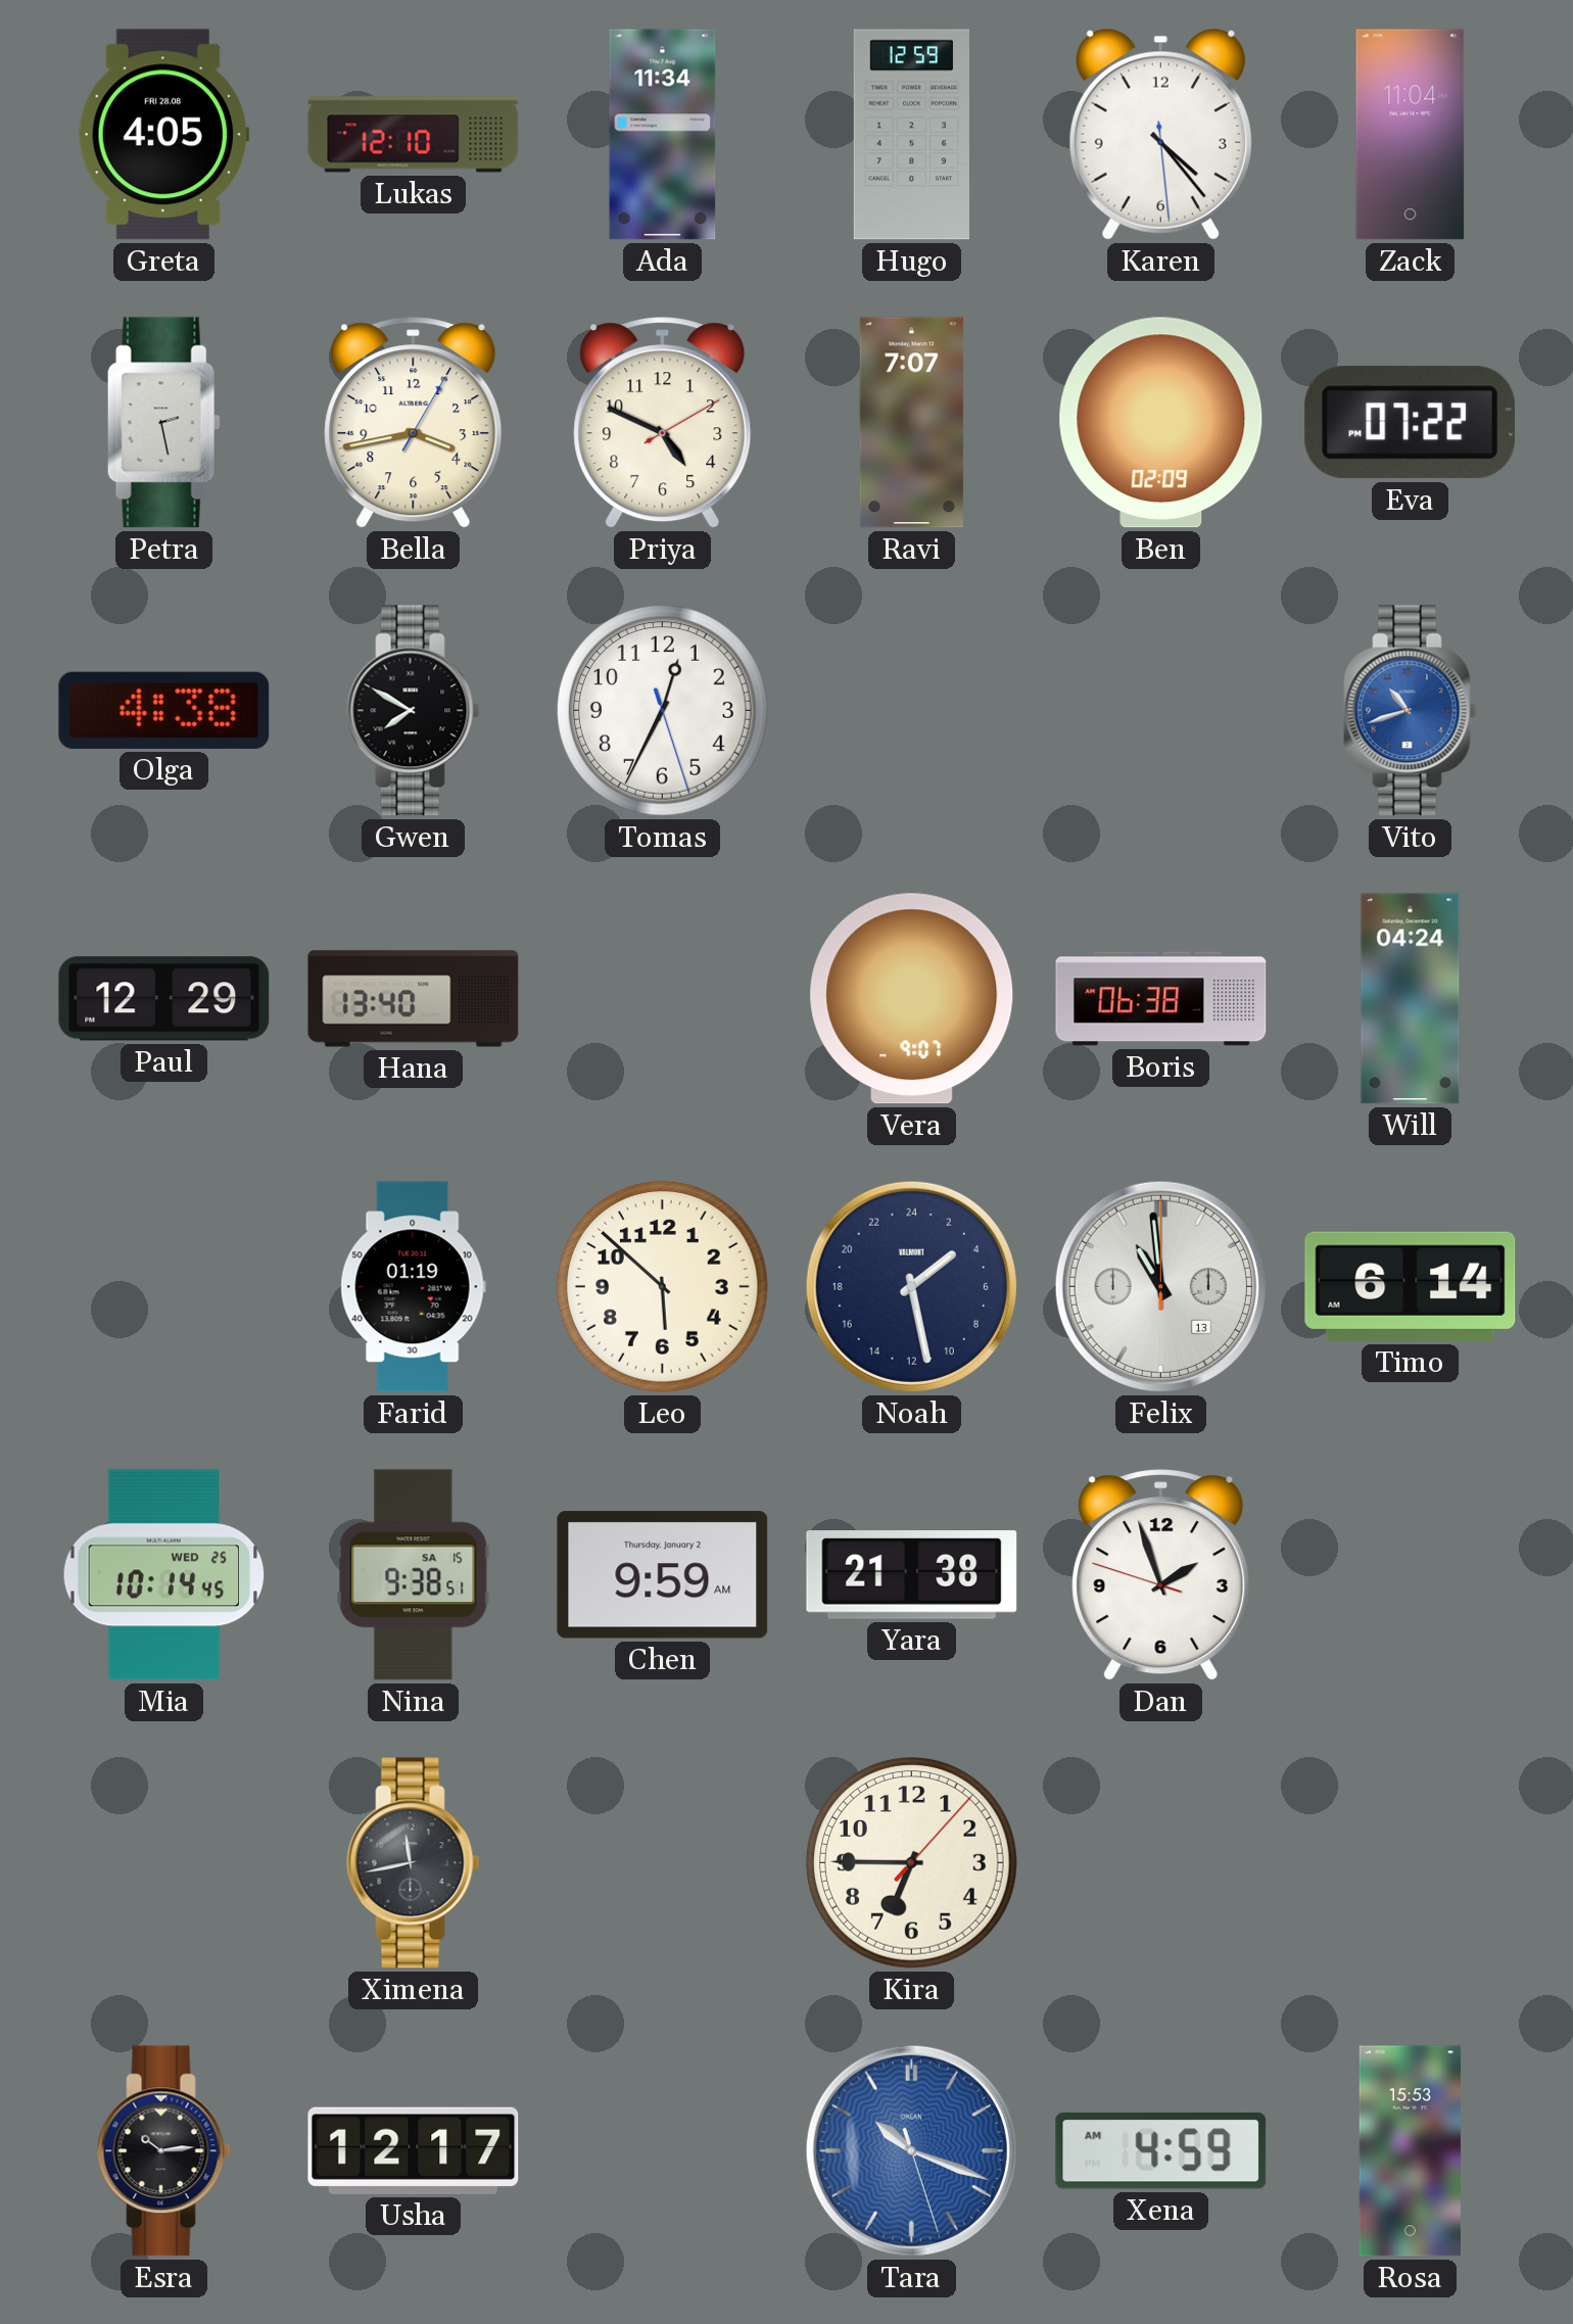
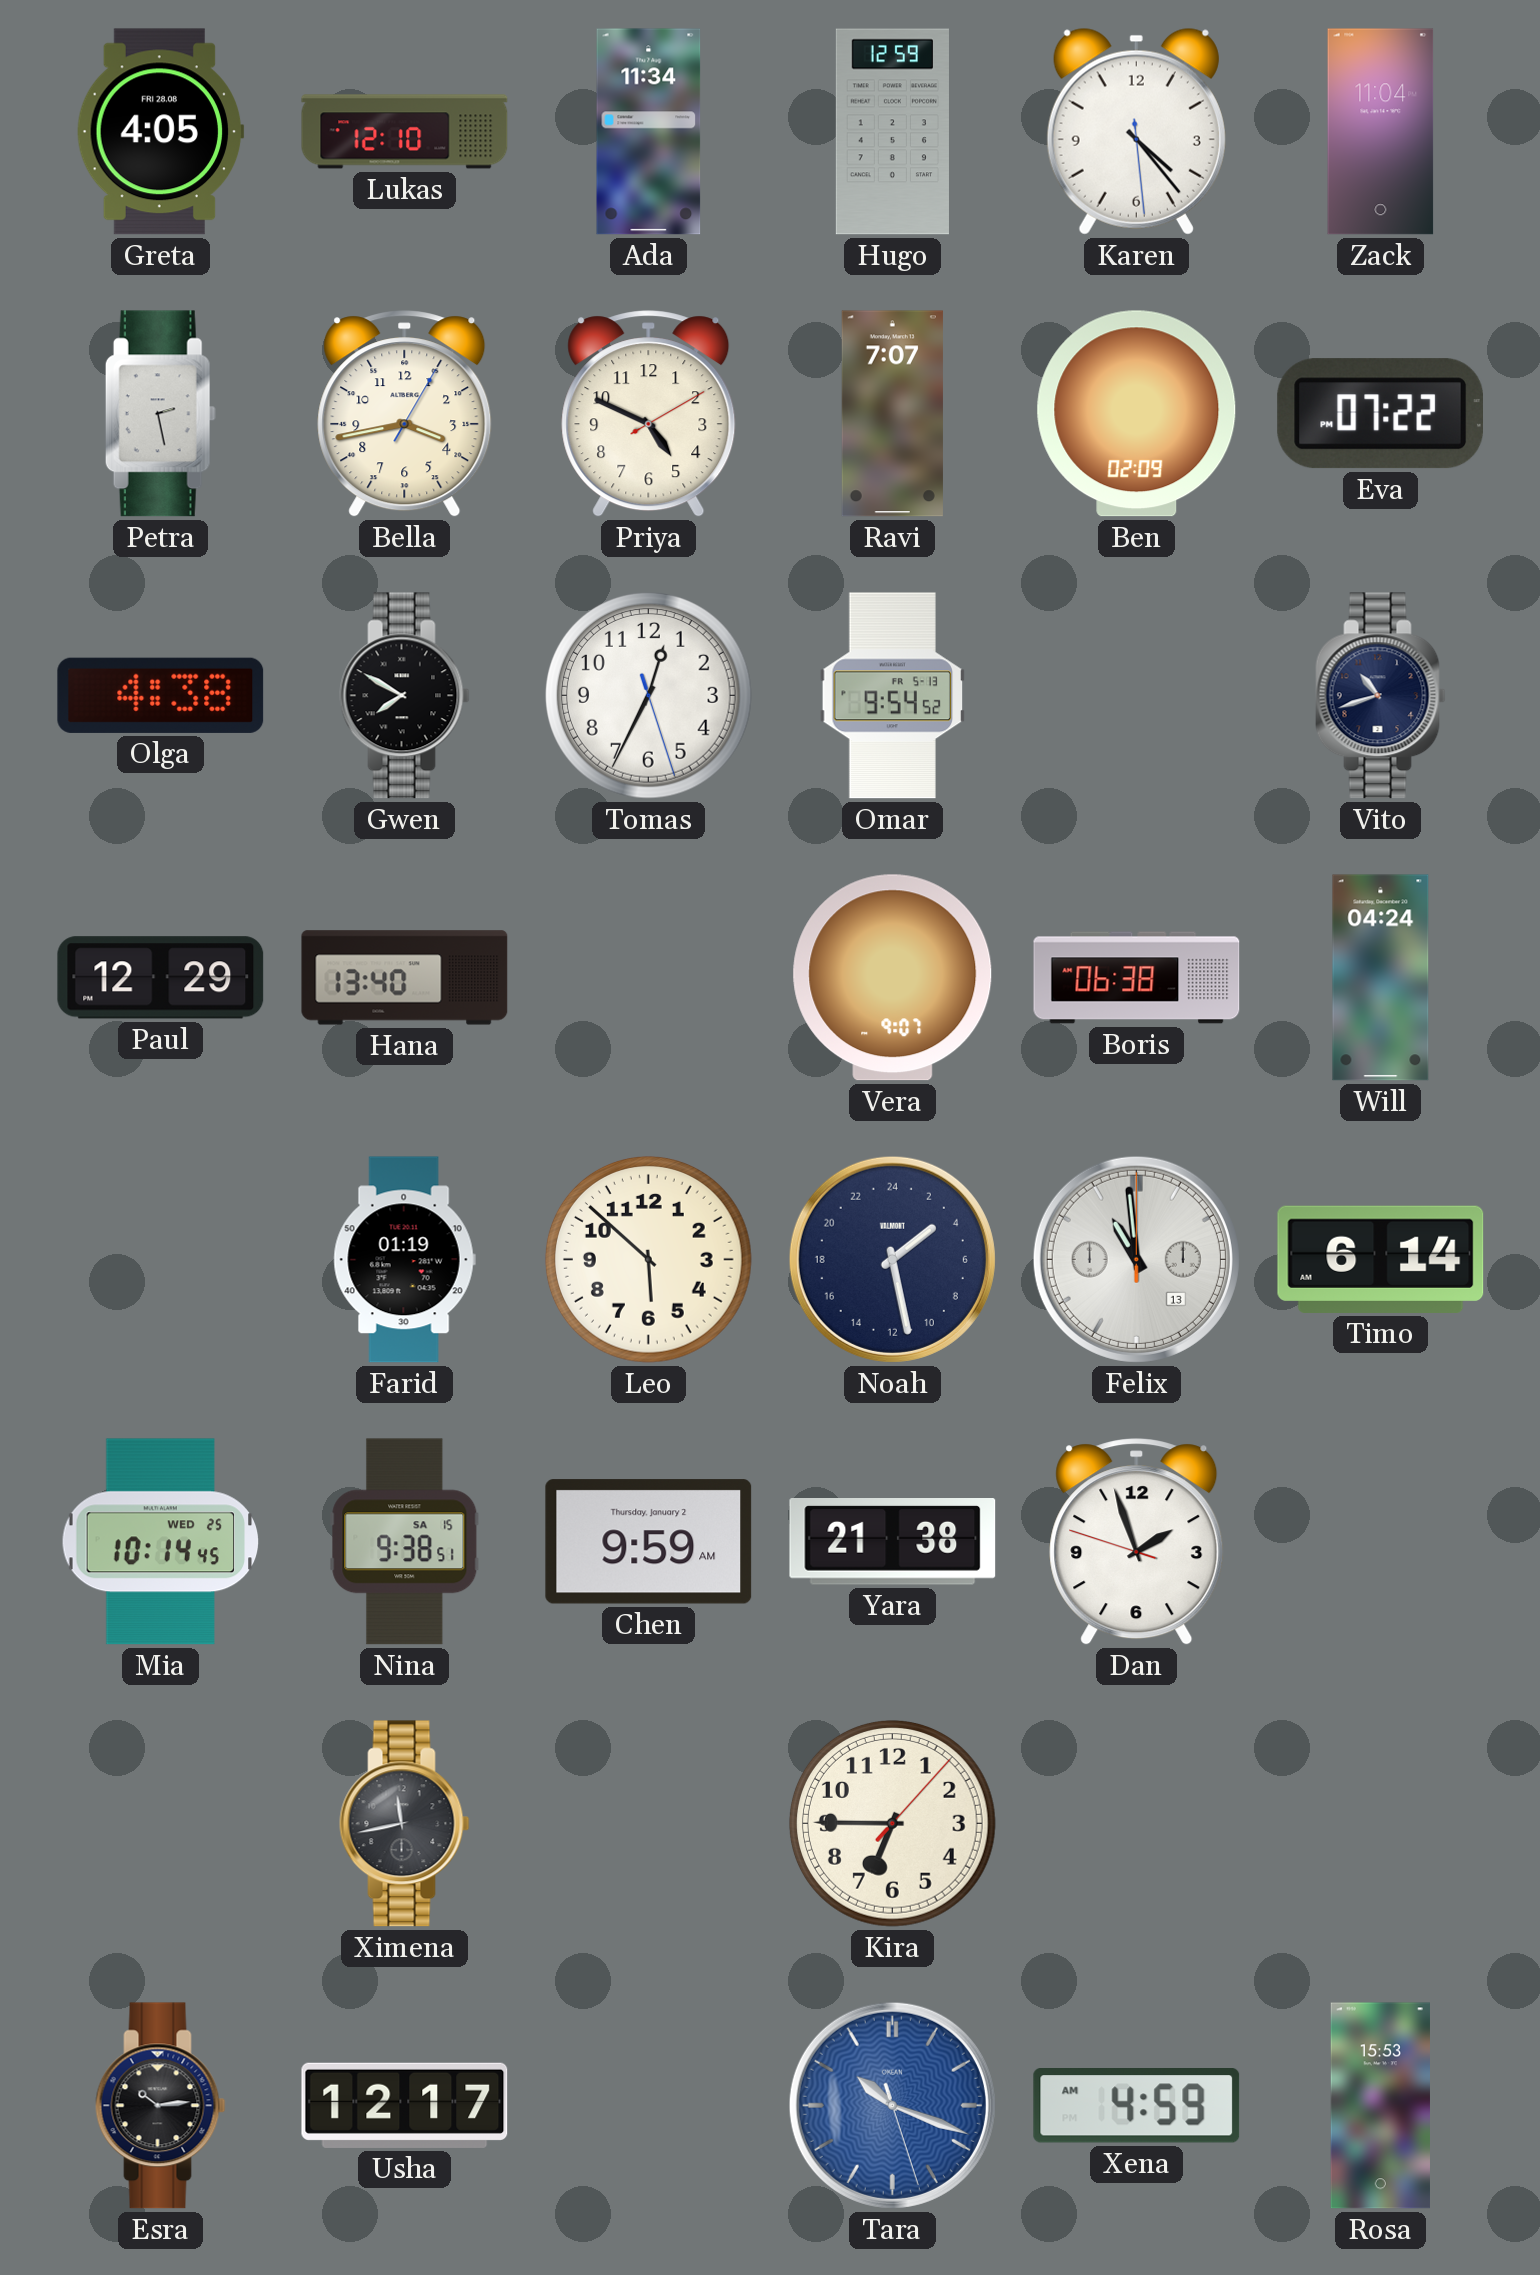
Omar: none -> 9:54 (893, 696)
Vito dial: blue -> navy (1381, 696)
